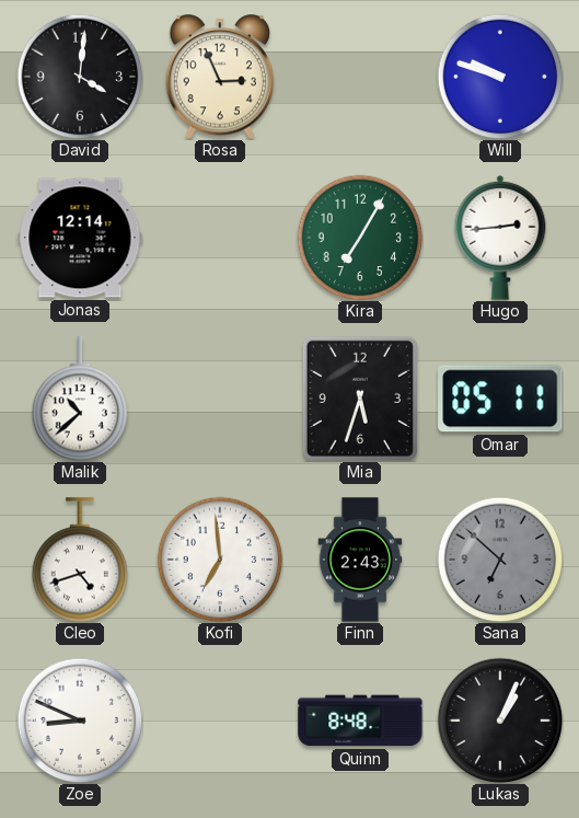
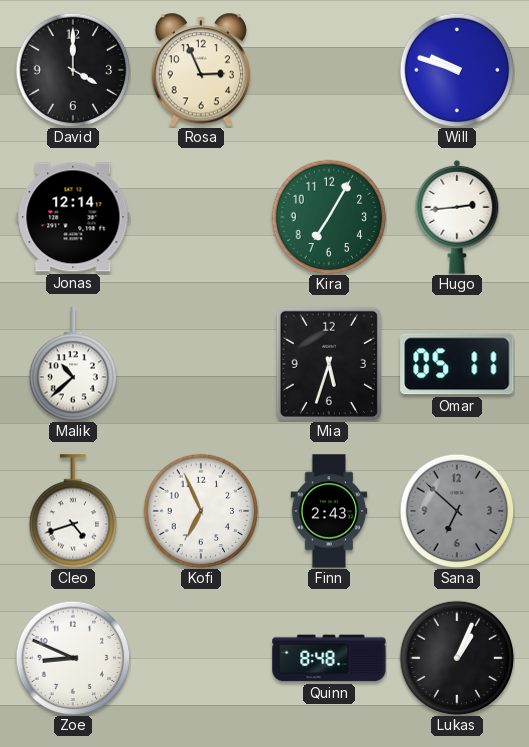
David: 4:01 -> 4:00 (73, 70)
Kofi: 6:59 -> 6:56 (201, 511)
